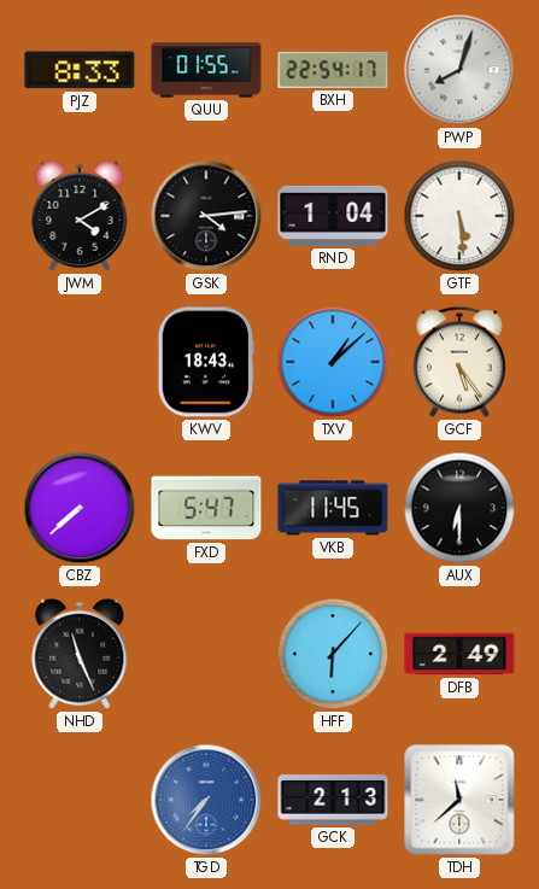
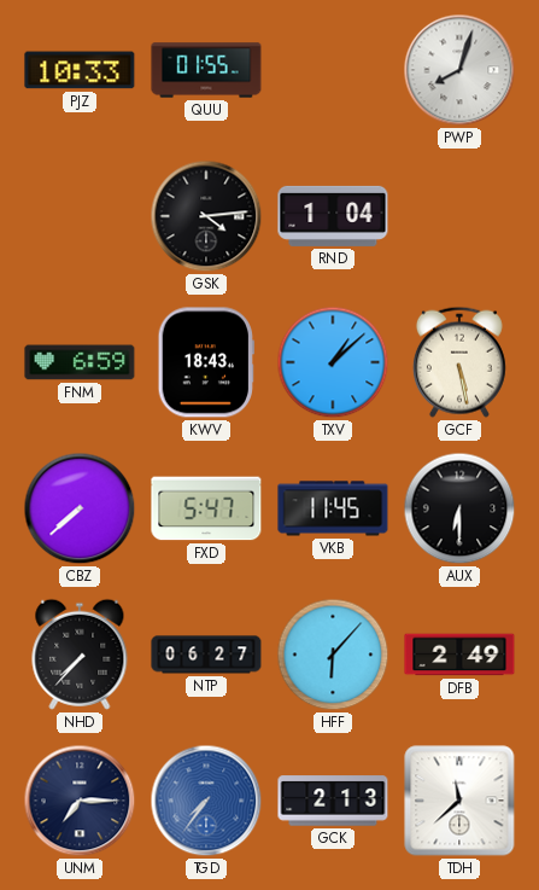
PJZ: 8:33 -> 10:33 (80, 70)
BXH: 22:54 -> none (333, 70)
JWM: 4:10 -> none (80, 216)
GTF: 5:29 -> none (459, 216)
FNM: none -> 6:59 (80, 362)
GCF: 5:24 -> 5:28 (459, 362)
NHD: 11:26 -> 7:37 (80, 655)
NTP: none -> 06:27 (206, 655)
UNM: none -> 7:15 (80, 801)
